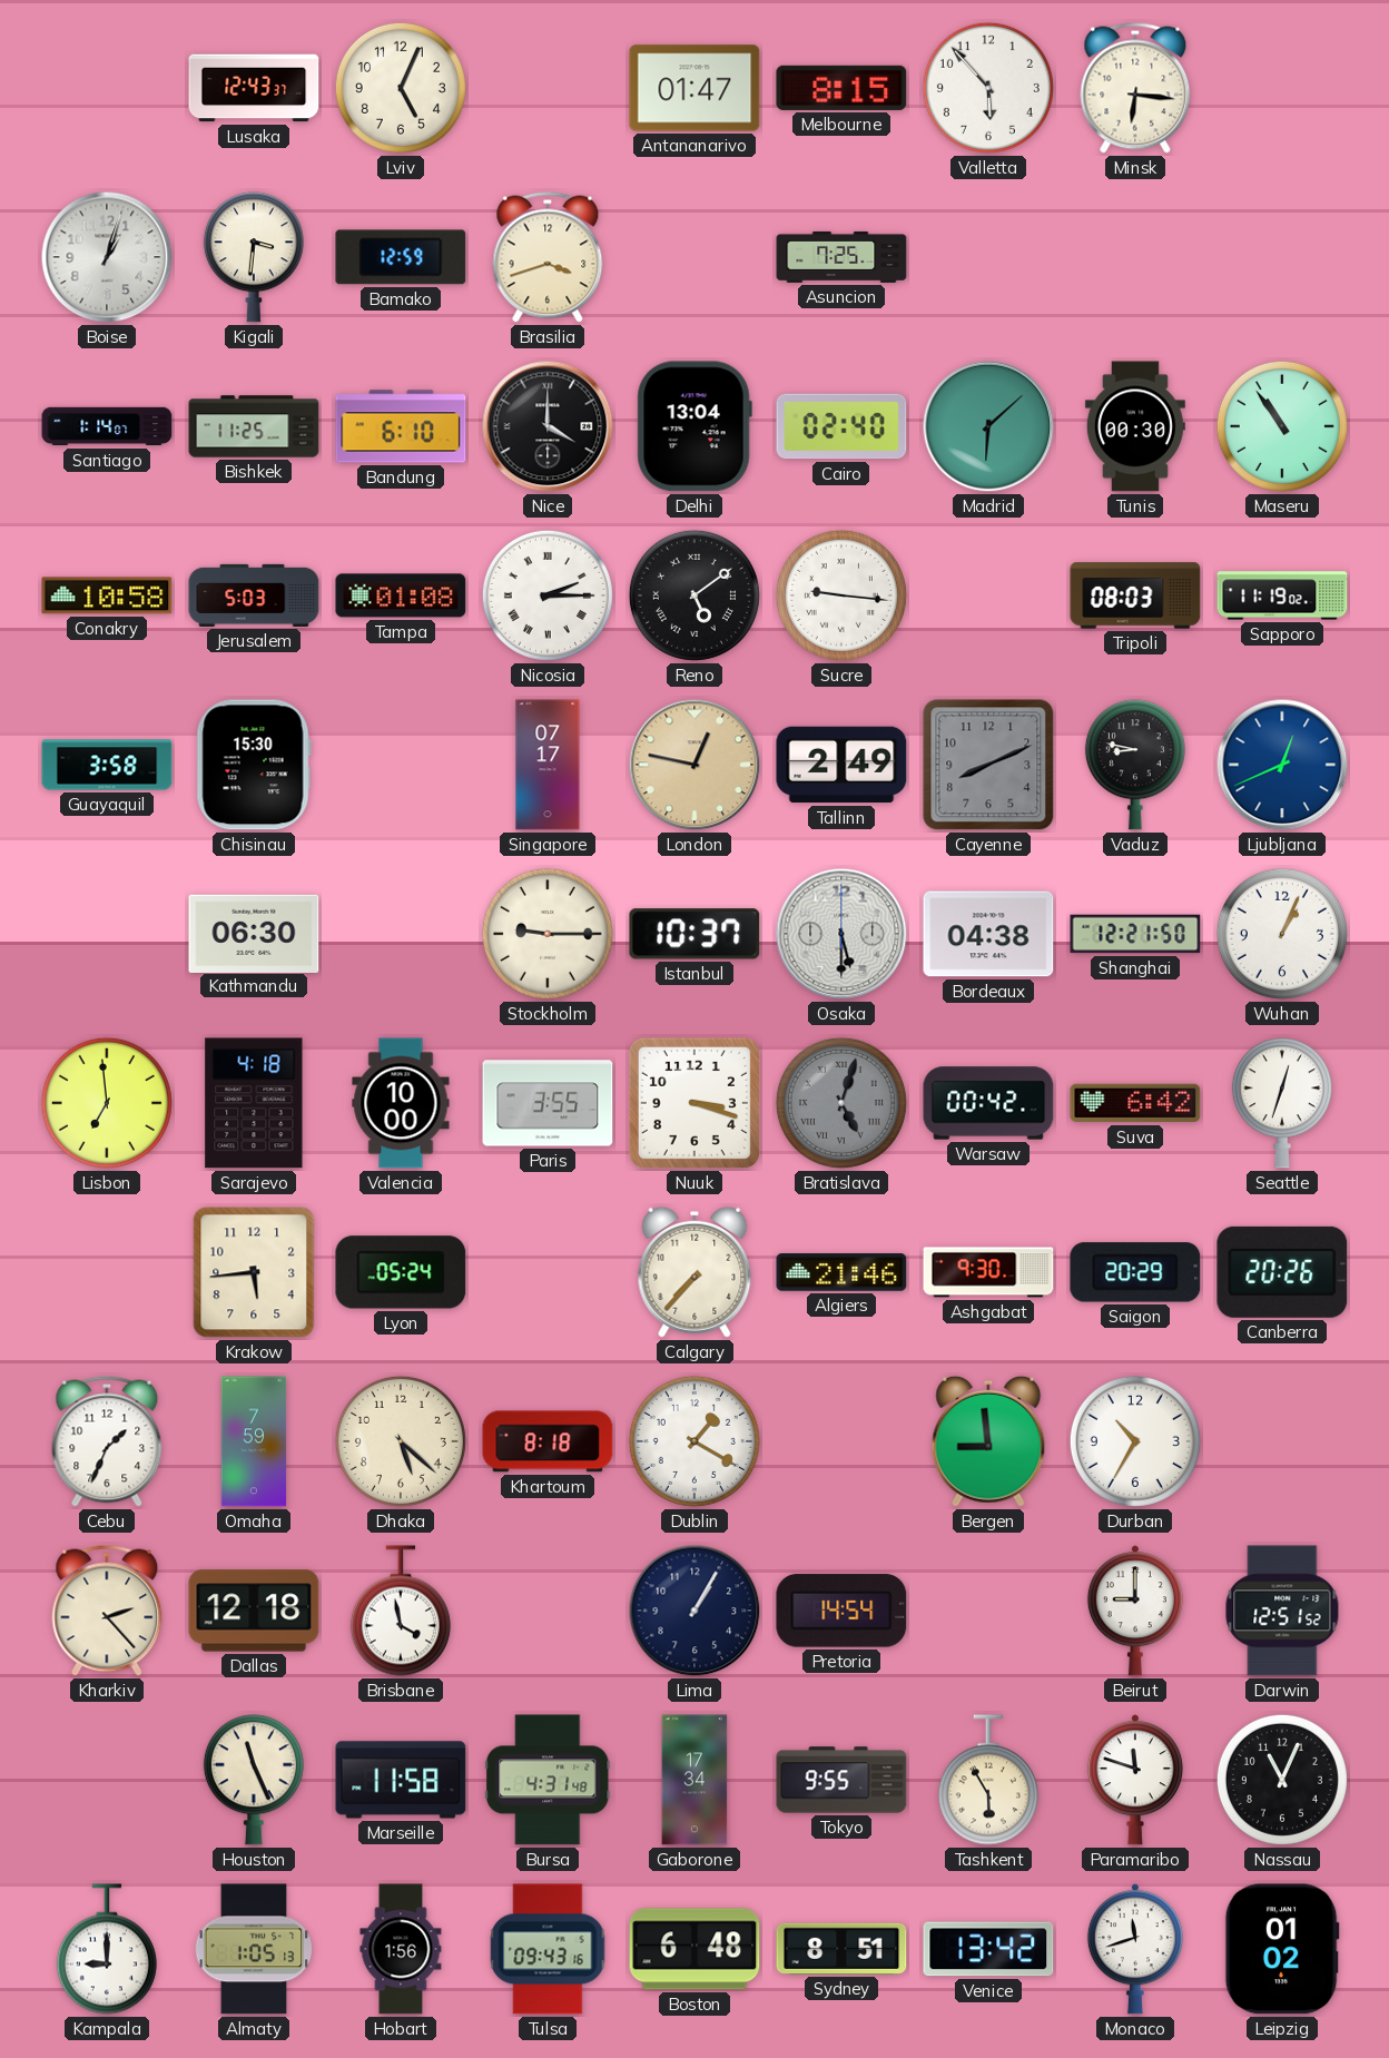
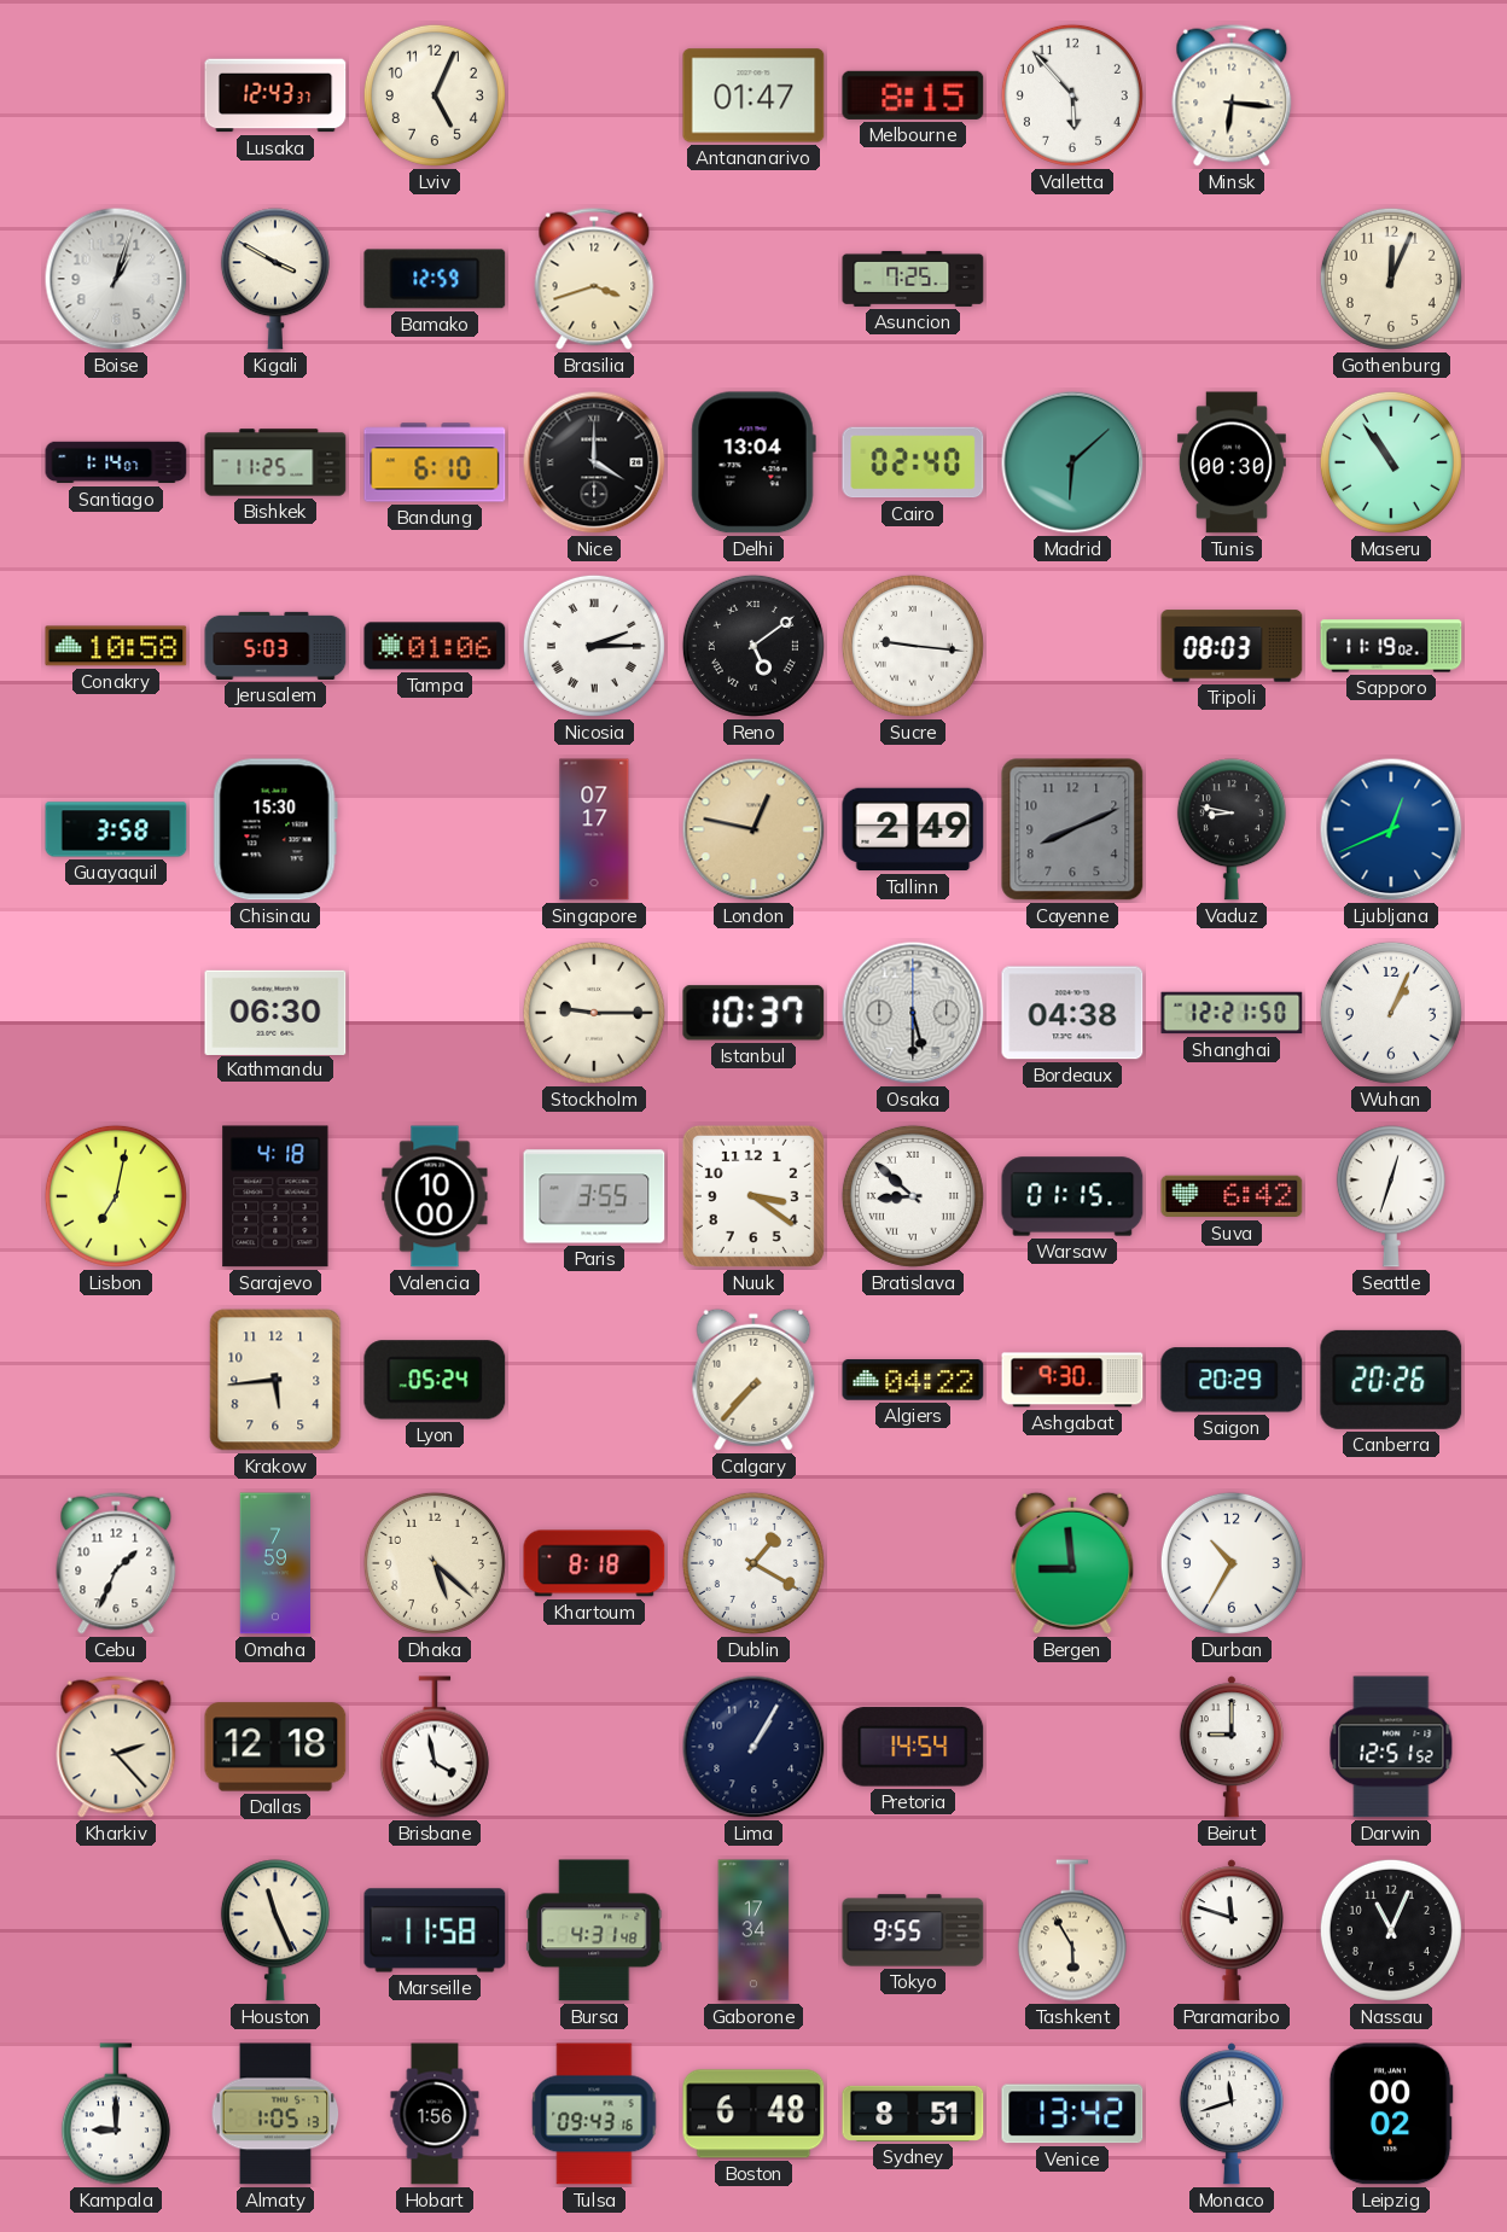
Kigali: 3:31 -> 3:50 (275, 279)
Gothenburg: none -> 12:04 (1391, 279)
Tampa: 01:08 -> 01:06 (435, 646)
Lisbon: 6:59 -> 7:02 (116, 1196)
Nuuk: 3:18 -> 3:21 (753, 1196)
Bratislava: 5:03 -> 8:52 (913, 1196)
Bratislava dial: grey -> white (913, 1196)
Warsaw: 00:42 -> 01:15 (1072, 1196)
Algiers: 21:46 -> 04:22 (913, 1380)
Leipzig: 01:02 -> 00:02 (1391, 2114)
